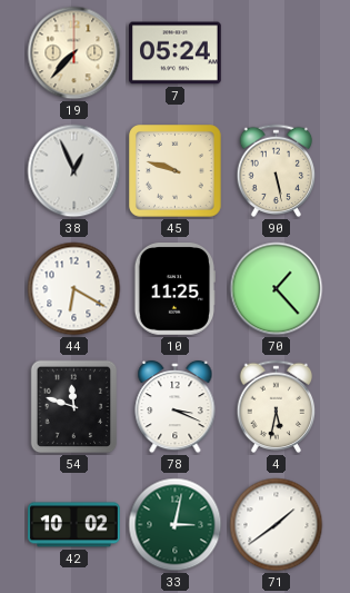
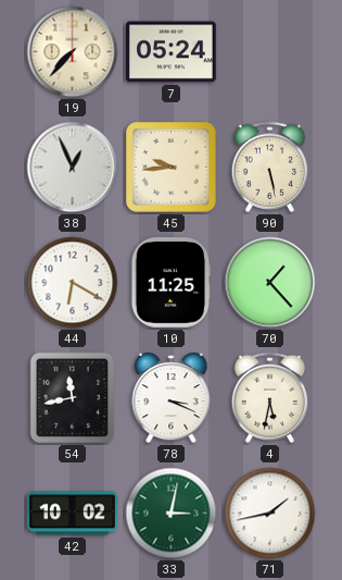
45: 9:48 -> 9:44 (172, 168)
54: 11:48 -> 11:43 (73, 398)
71: 1:39 -> 1:43 (270, 514)
